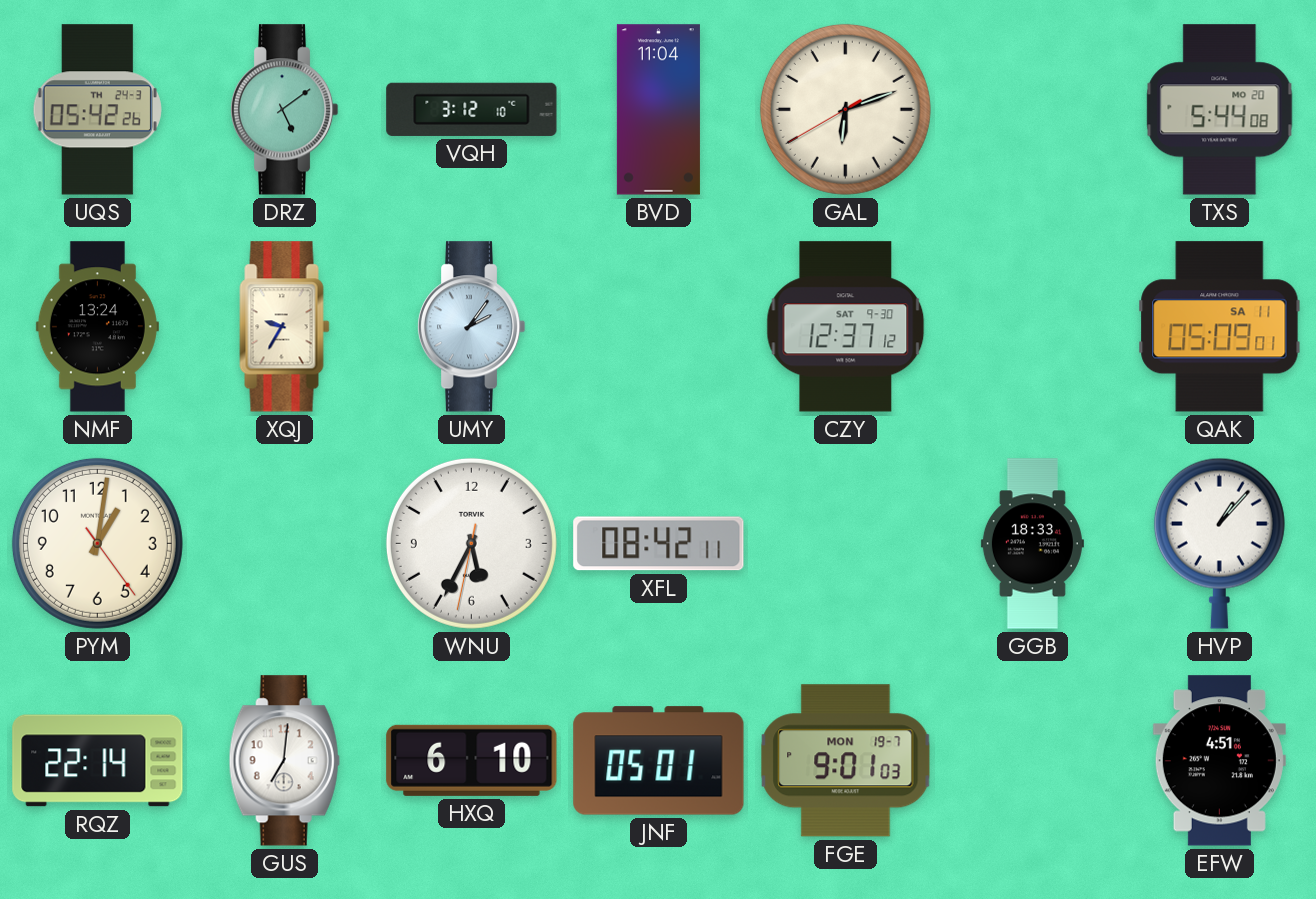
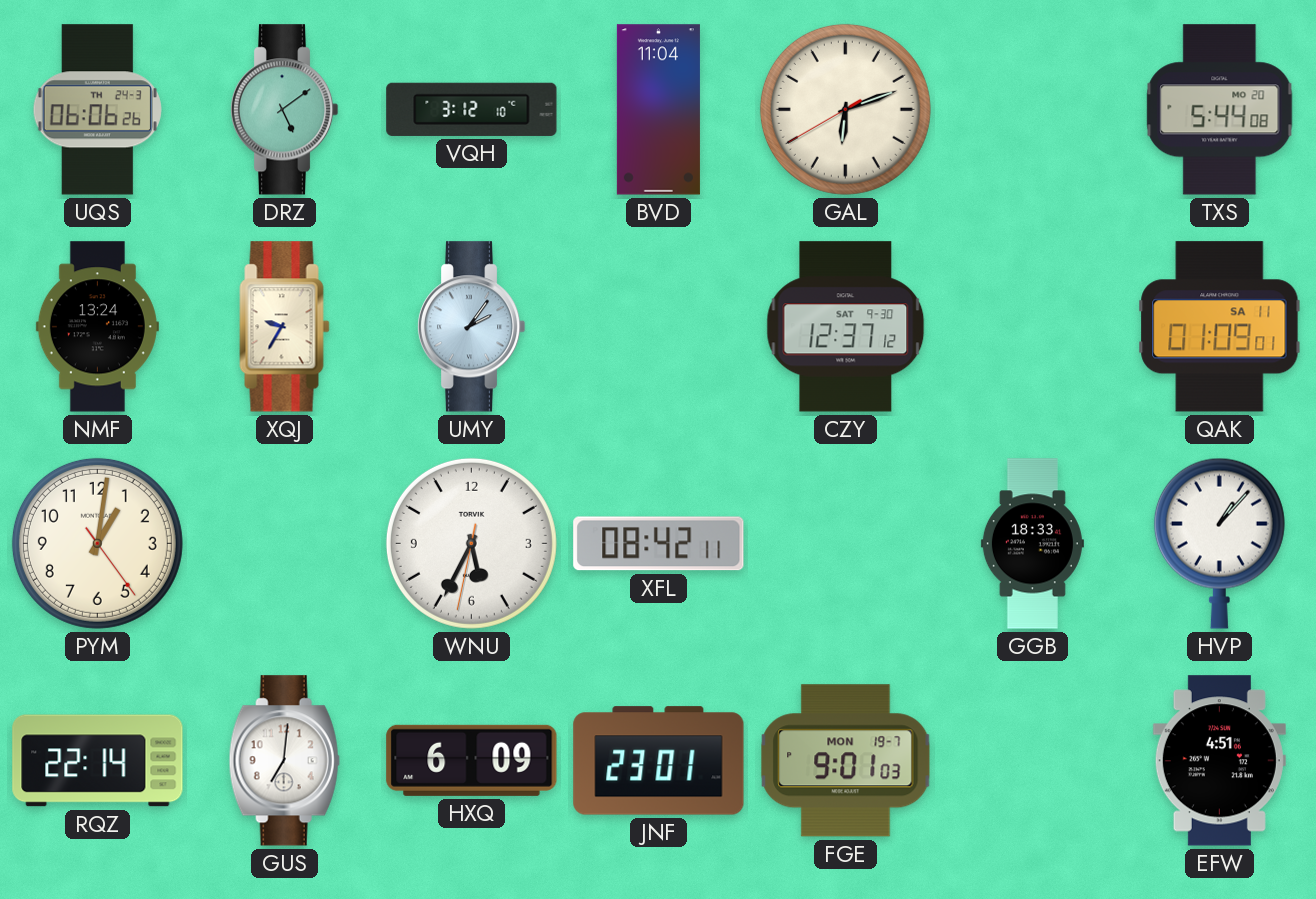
UQS: 05:42 -> 06:06 (97, 110)
QAK: 05:09 -> 01:09 (1220, 327)
HXQ: 6:10 -> 6:09 (472, 760)
JNF: 05:01 -> 23:01 (659, 761)
